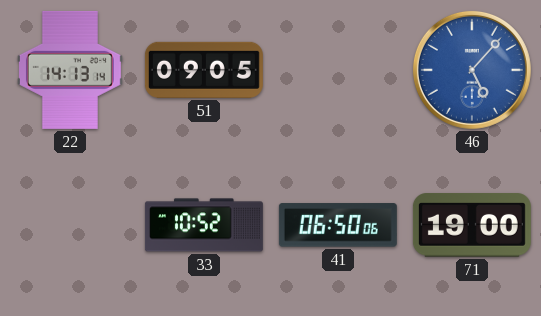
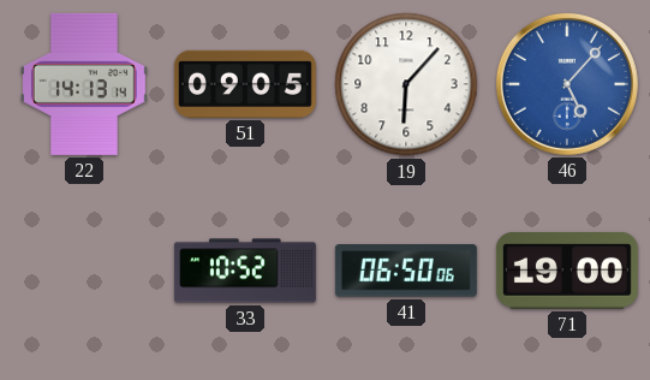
19: none -> 6:07 (406, 84)
